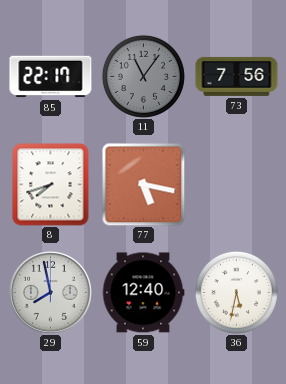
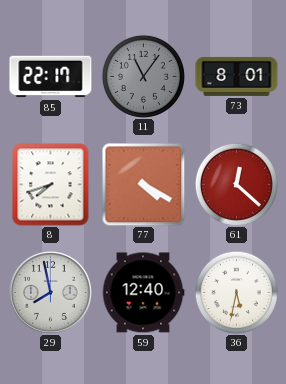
73: 7:56 -> 8:01 (237, 76)
77: 5:17 -> 4:20 (143, 184)
61: none -> 12:22 (236, 184)
